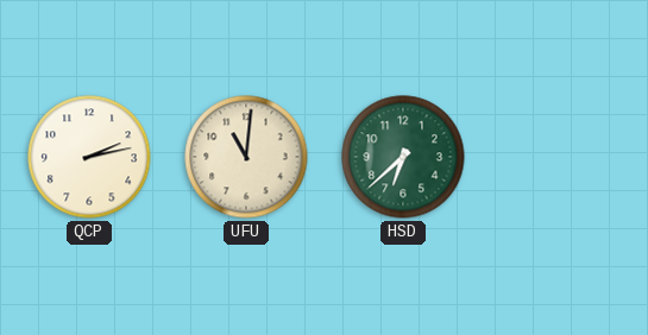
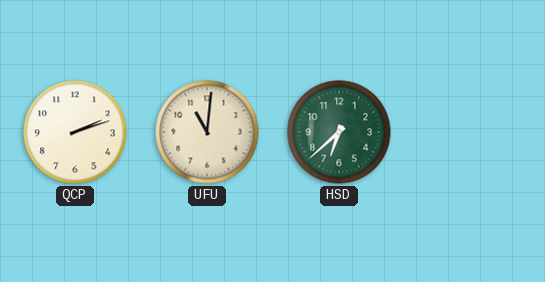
QCP: 2:13 -> 2:12 (75, 132)
